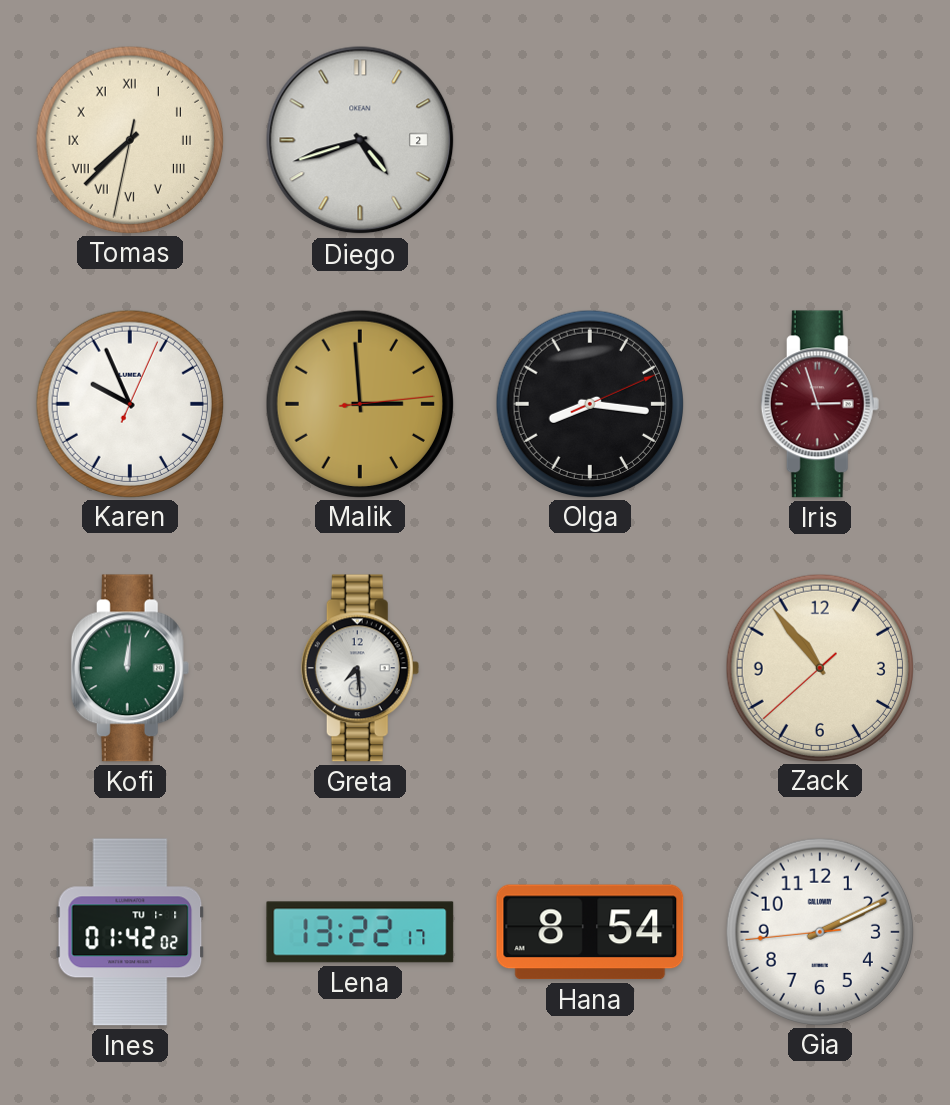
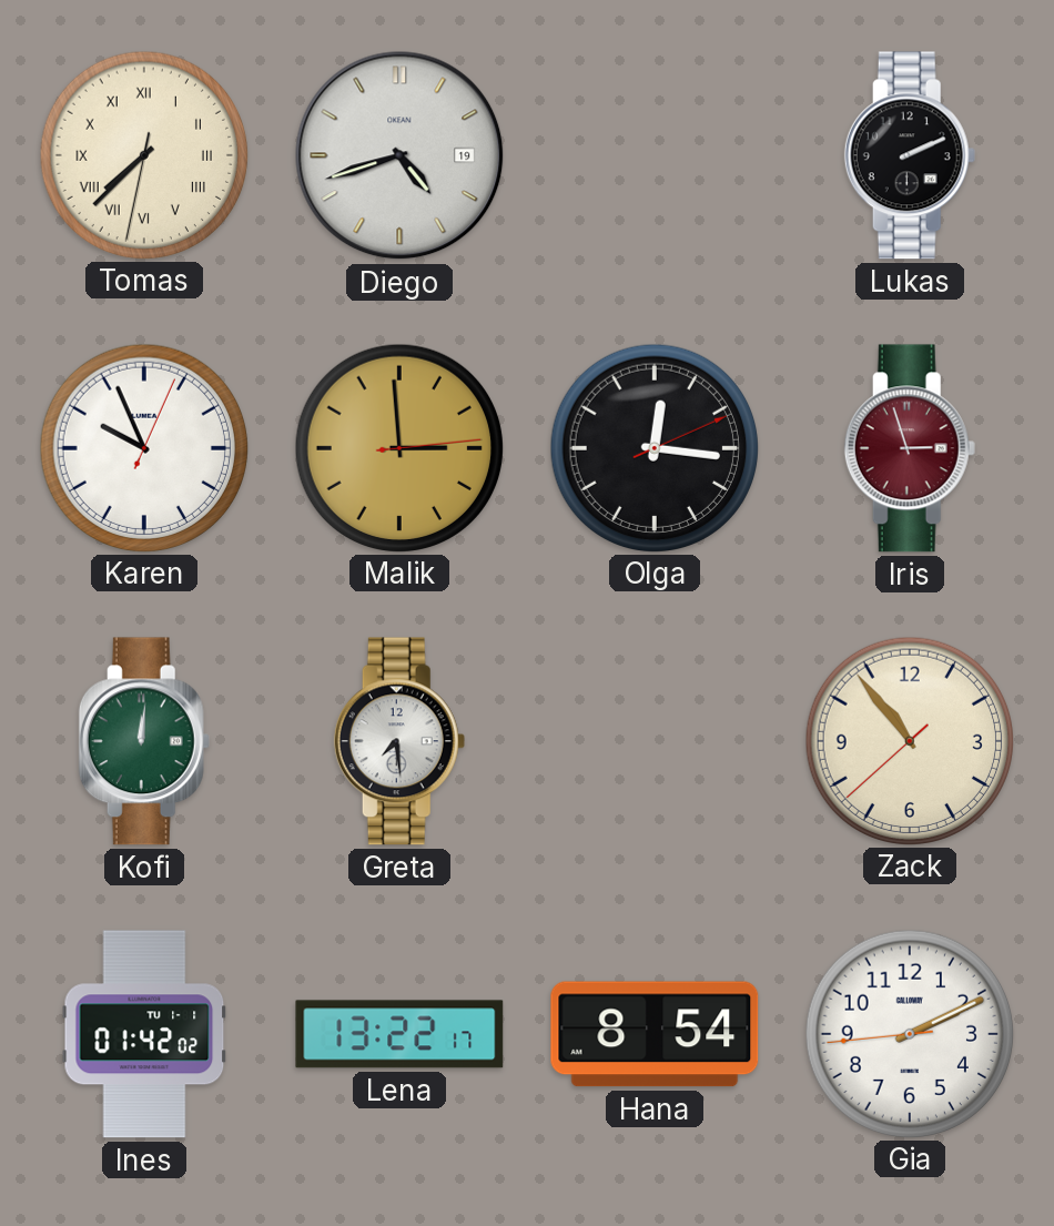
Diego date: 2 -> 19 (399, 155)
Lukas: none -> 2:11 (910, 155)
Olga: 8:16 -> 12:16 (653, 447)
